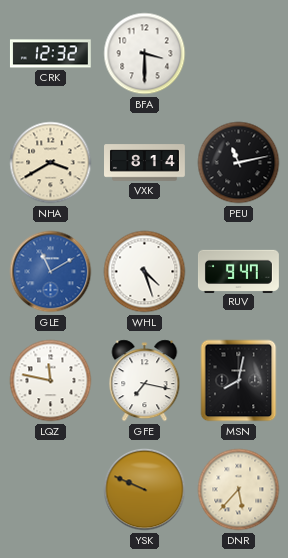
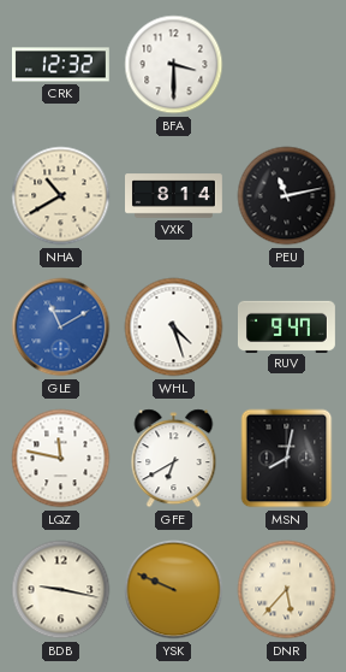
NHA: 3:40 -> 10:40 (61, 196)
GFE: 7:17 -> 6:40 (174, 459)
BDB: none -> 9:17 (61, 590)
